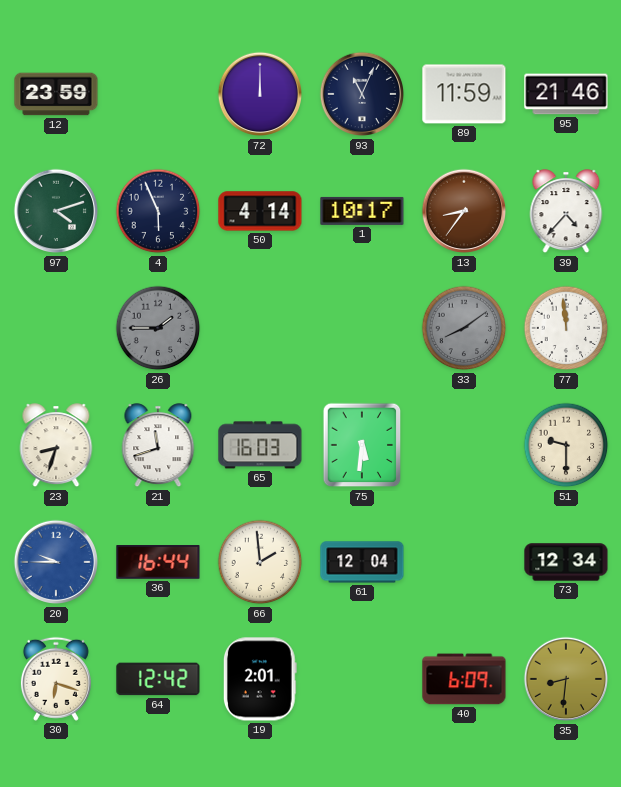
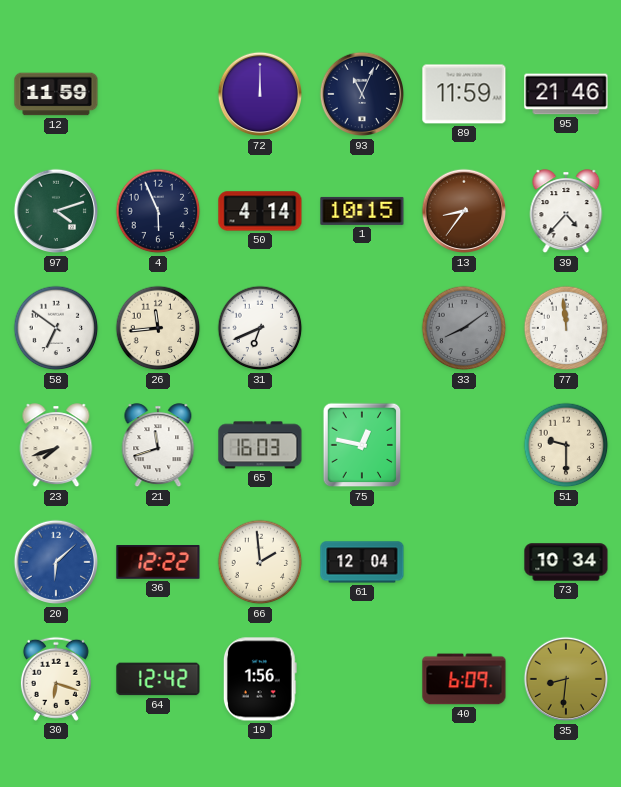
12: 23:59 -> 11:59 (56, 94)
1: 10:17 -> 10:15 (362, 211)
58: none -> 6:51 (56, 328)
26: 1:45 -> 11:44 (158, 328)
26 dial: grey -> cream (158, 328)
31: none -> 6:41 (260, 328)
23: 8:33 -> 7:42 (56, 446)
75: 5:31 -> 12:47 (362, 445)
20: 9:45 -> 6:08 (56, 562)
36: 16:44 -> 12:22 (158, 562)
73: 12:34 -> 10:34 (566, 562)
19: 2:01 -> 1:56 (260, 679)
